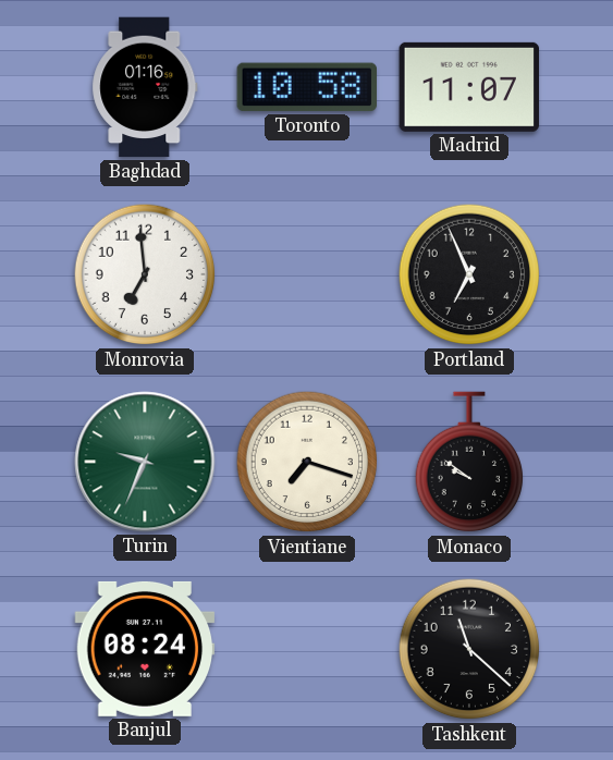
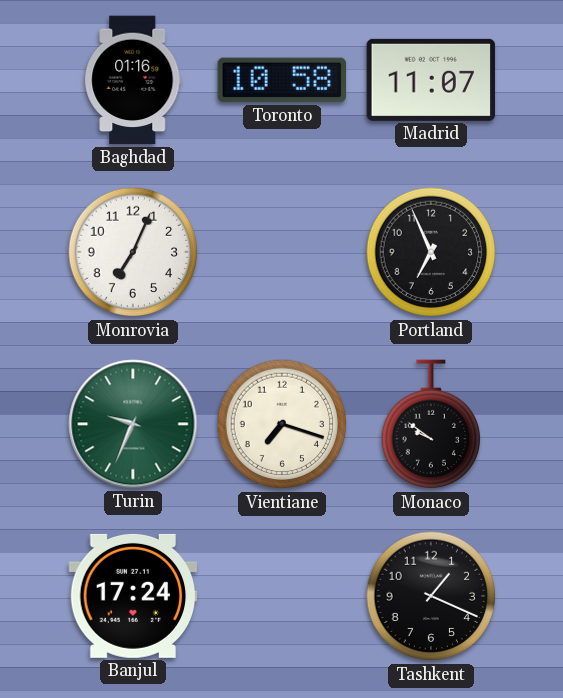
Monrovia: 6:59 -> 7:04 (133, 252)
Banjul: 08:24 -> 17:24 (133, 596)
Tashkent: 11:22 -> 1:19 (431, 596)
